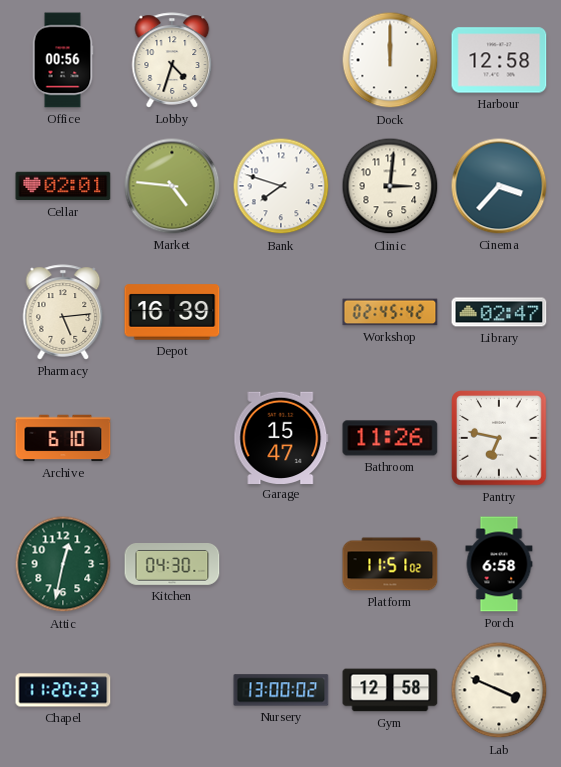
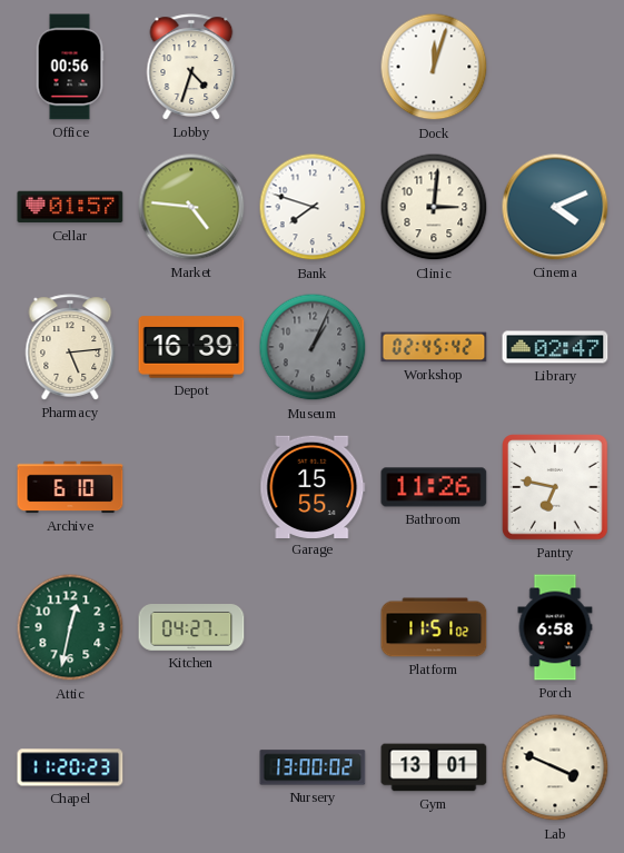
Dock: 12:00 -> 12:03 (434, 67)
Harbour: 12:58 -> none (499, 60)
Cellar: 02:01 -> 01:57 (70, 207)
Cinema: 3:37 -> 4:11 (555, 207)
Museum: none -> 1:04 (313, 347)
Garage: 15:47 -> 15:55 (313, 486)
Kitchen: 04:30 -> 04:27 (191, 628)
Gym: 12:58 -> 13:01 (434, 767)
